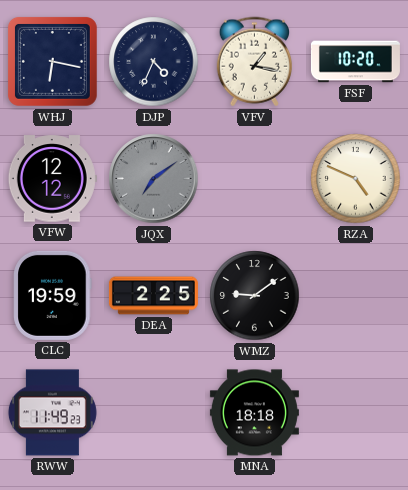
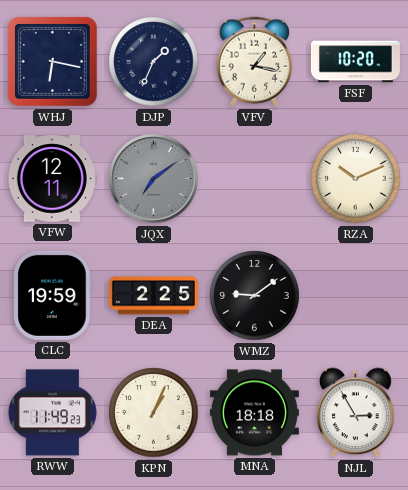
DJP: 4:34 -> 1:34 (154, 62)
VFW: 12:12 -> 12:11 (52, 179)
RZA: 4:49 -> 10:11 (356, 179)
KPN: none -> 1:04 (154, 413)
NJL: none -> 2:55 (356, 413)
